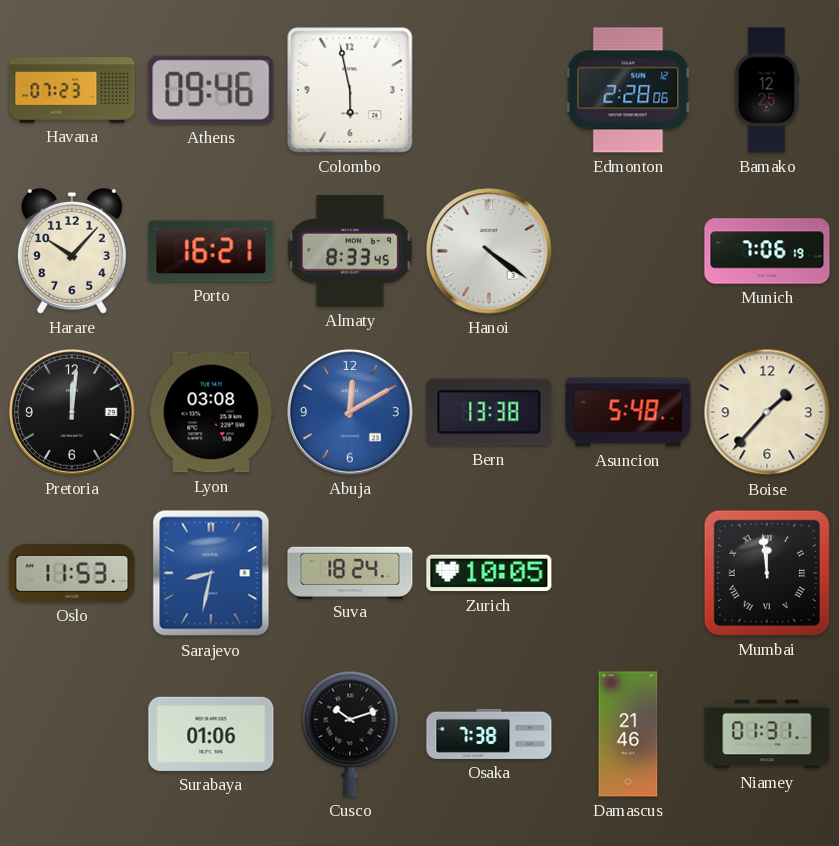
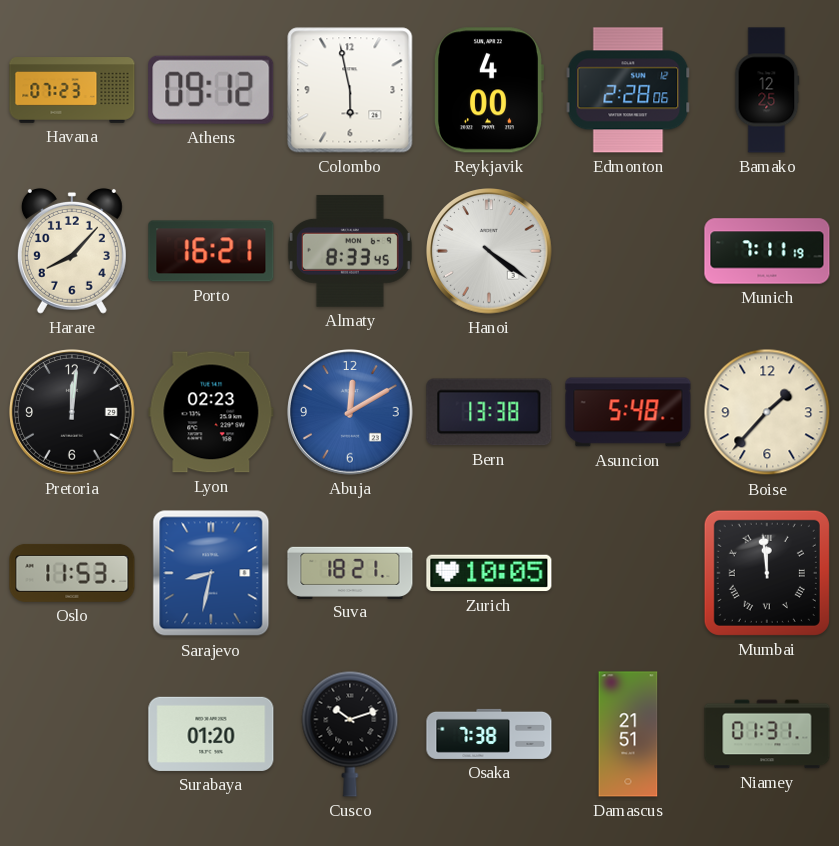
Athens: 09:46 -> 09:12 (211, 90)
Reykjavik: none -> 4:00 (489, 90)
Harare: 10:07 -> 8:07 (72, 251)
Munich: 7:06 -> 7:11 (767, 251)
Lyon: 03:08 -> 02:23 (211, 412)
Suva: 18:24 -> 18:21 (350, 572)
Surabaya: 01:06 -> 01:20 (211, 734)
Damascus: 21:46 -> 21:51 (628, 734)
